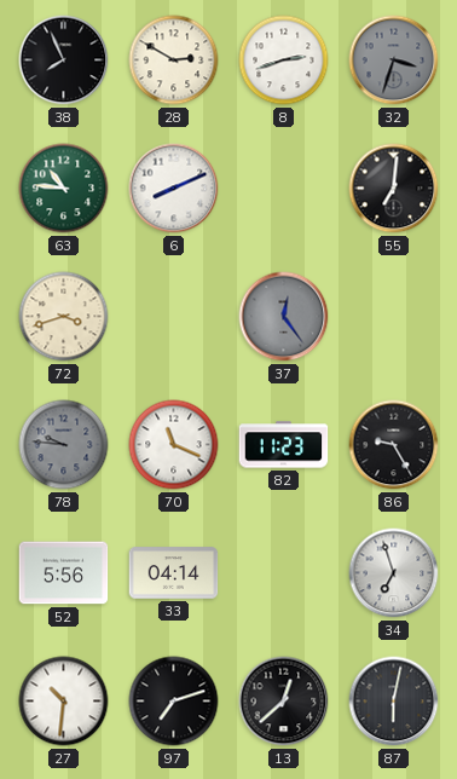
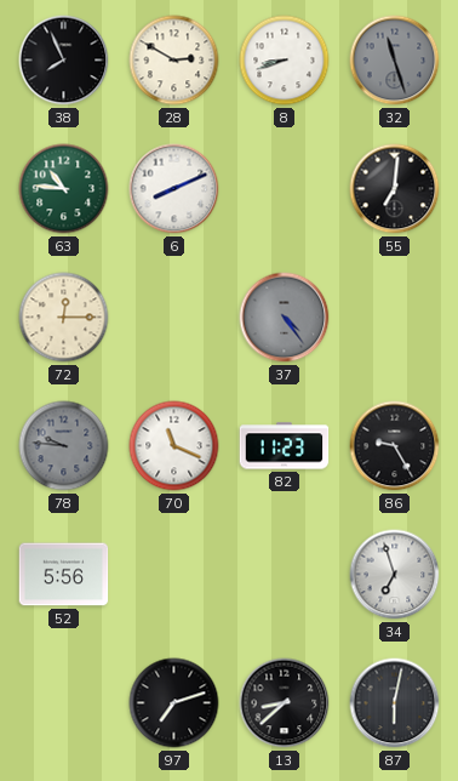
8: 2:42 -> 8:42 (285, 61)
32: 3:33 -> 11:27 (395, 61)
72: 3:42 -> 12:15 (64, 318)
37: 12:24 -> 4:24 (285, 318)
33: 04:14 -> none (174, 573)
27: 10:31 -> none (64, 702)
13: 12:38 -> 8:38 (285, 703)
